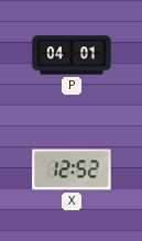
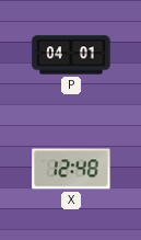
X: 12:52 -> 12:48 (71, 169)
